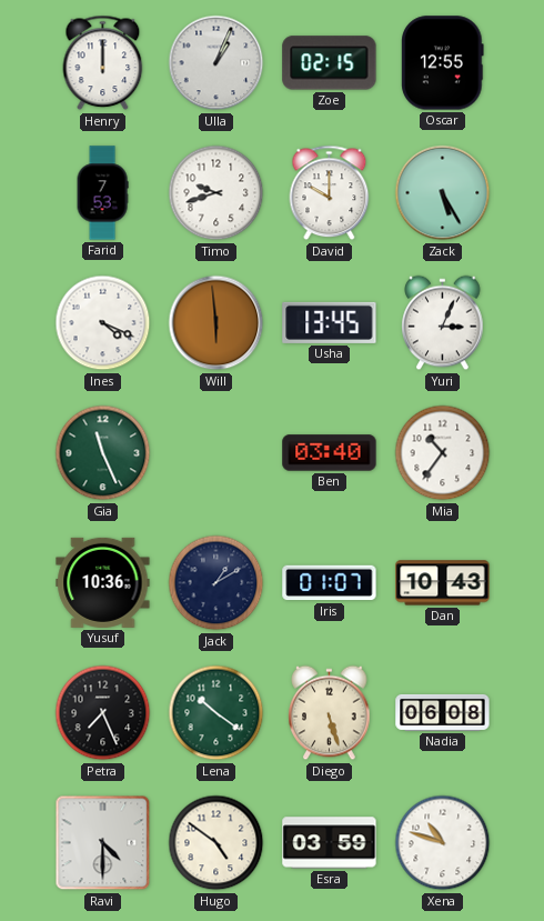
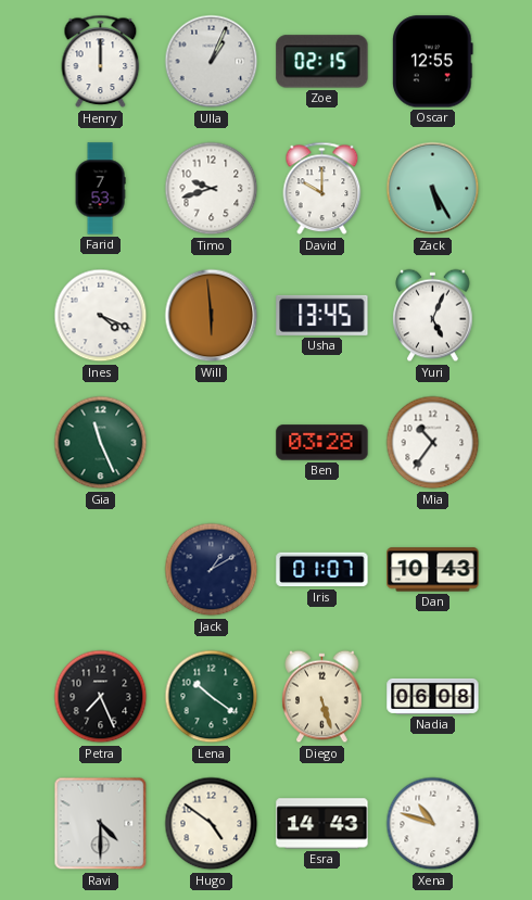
Yuri: 3:04 -> 5:04 (433, 316)
Ben: 03:40 -> 03:28 (322, 443)
Yusuf: 10:36 -> none (103, 582)
Esra: 03:59 -> 14:43 (322, 824)
